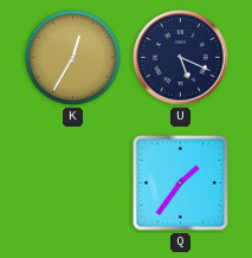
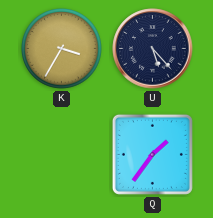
K: 12:35 -> 3:35 (62, 49)
U: 5:19 -> 5:23 (153, 49)
